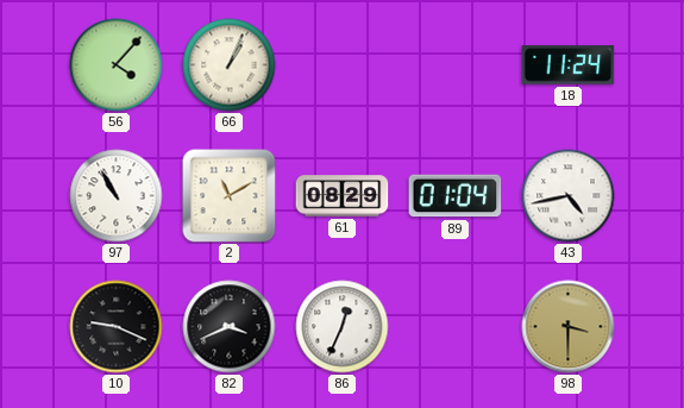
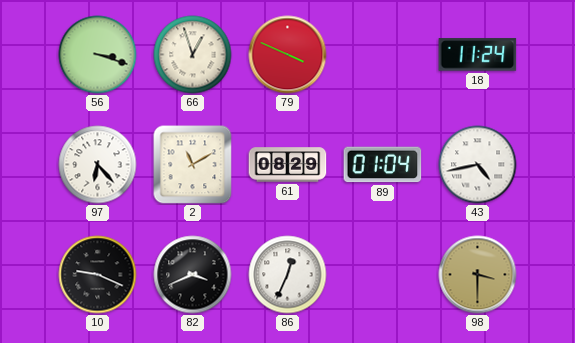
56: 4:07 -> 3:18 (98, 55)
66: 1:04 -> 12:57 (193, 55)
79: none -> 3:49 (288, 55)
97: 10:55 -> 6:23 (98, 165)
